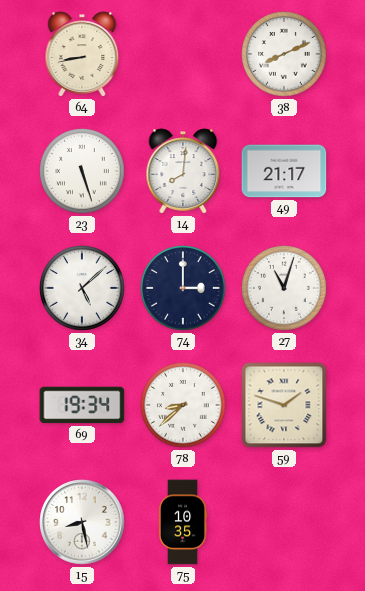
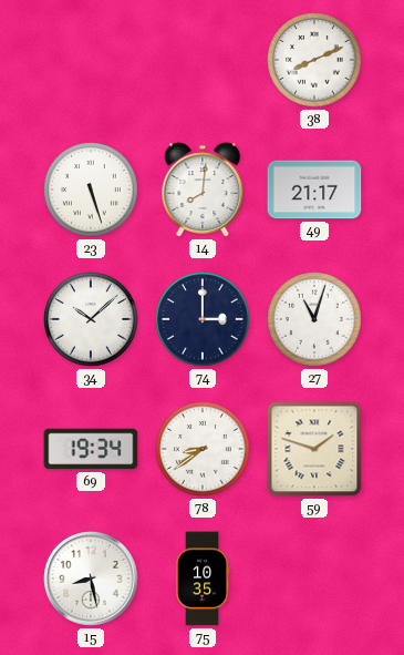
64: 8:43 -> none (82, 54)
34: 5:08 -> 10:08 (91, 319)
78: 8:38 -> 8:39 (203, 449)
